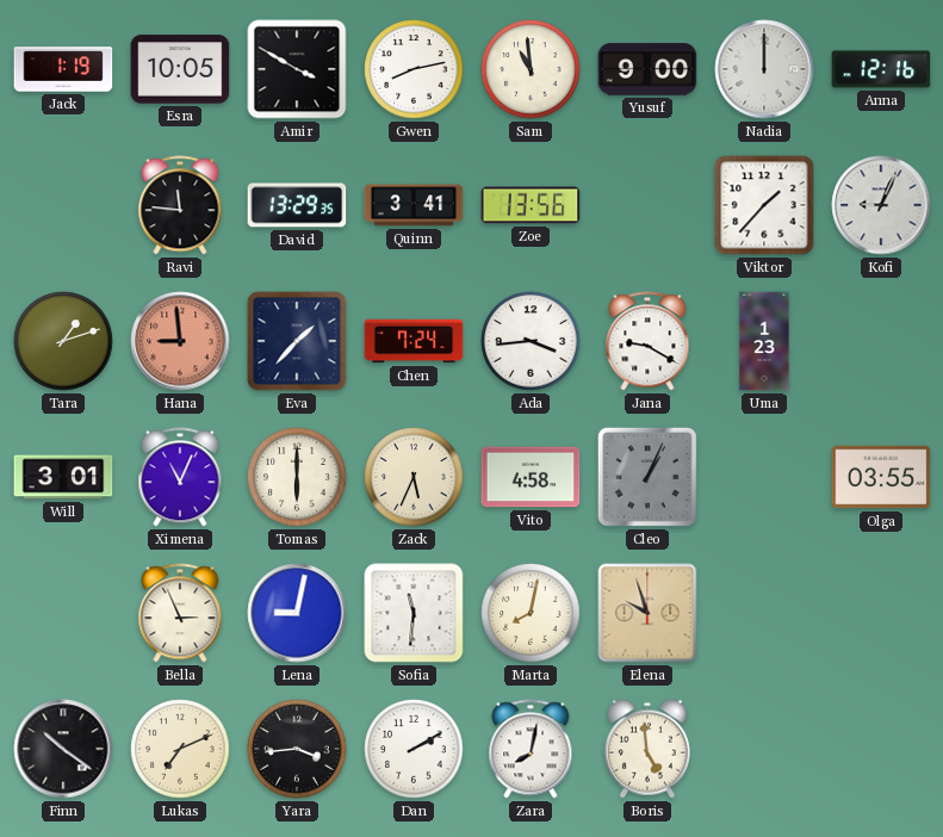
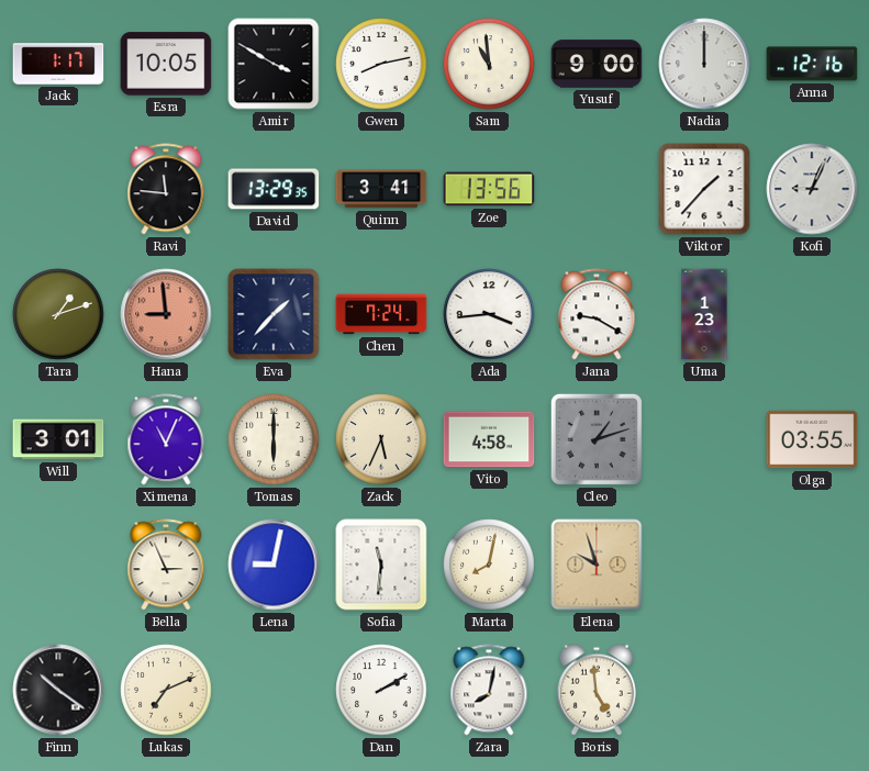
Jack: 1:19 -> 1:17 (58, 64)
Cleo: 1:04 -> 1:12 (597, 439)
Yara: 3:44 -> none (297, 749)
